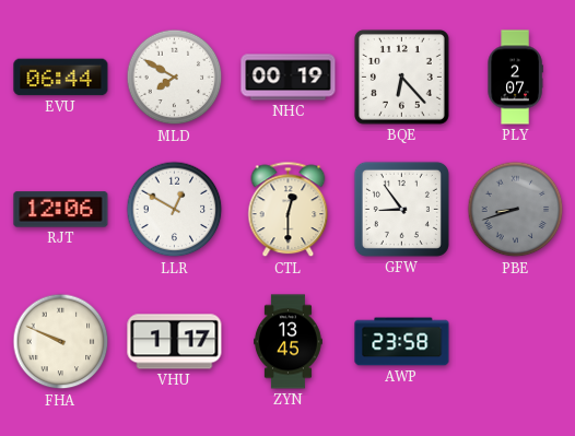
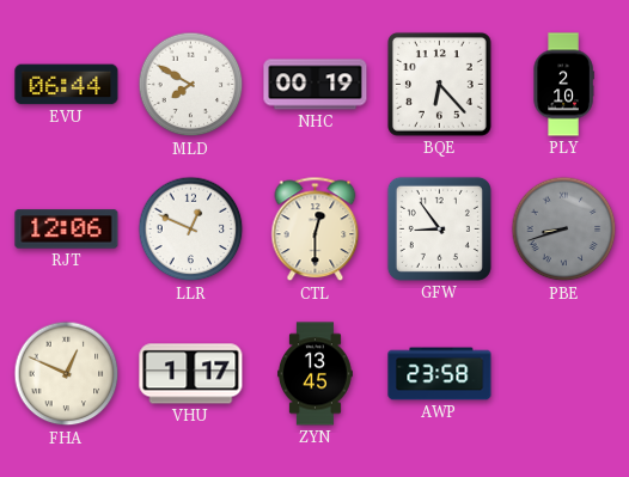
PLY: 2:07 -> 2:10 (563, 85)
LLR: 12:50 -> 12:49 (191, 230)
FHA: 9:49 -> 12:49 (67, 374)
